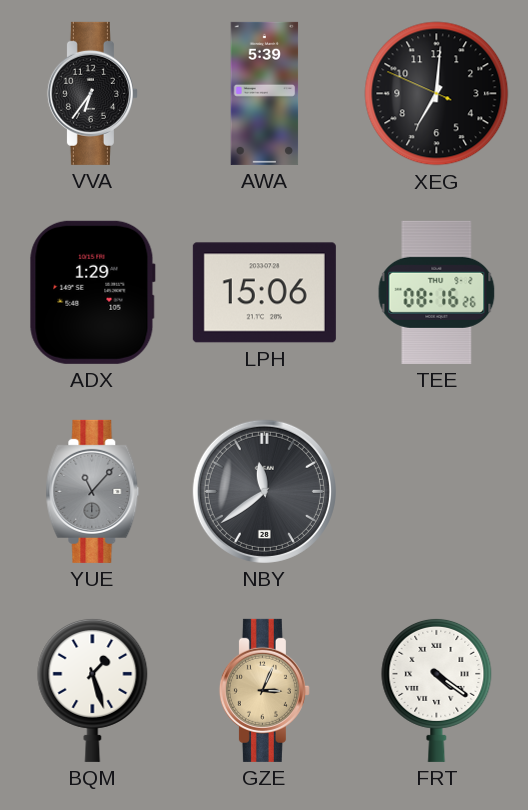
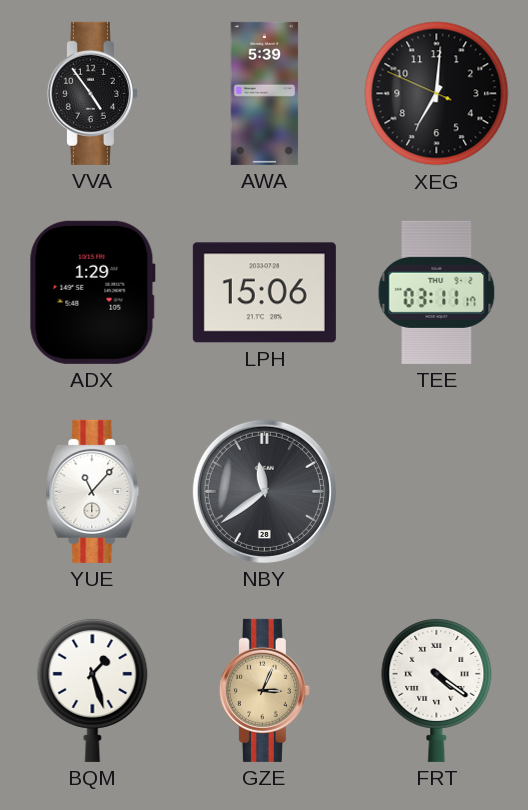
VVA: 6:36 -> 4:54 (92, 93)
TEE: 08:16 -> 03:11 (437, 292)
YUE dial: grey -> white (93, 491)
